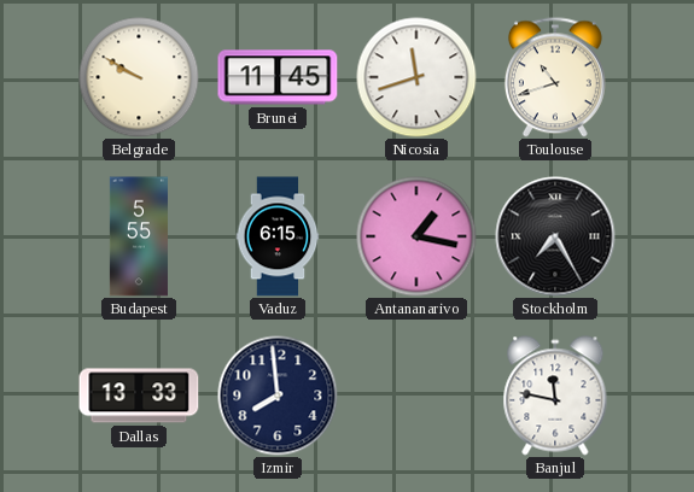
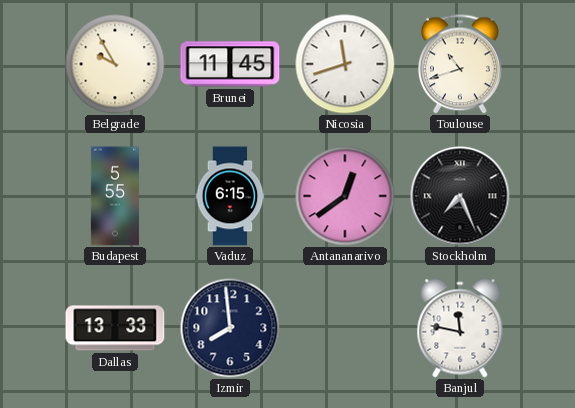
Belgrade: 9:50 -> 9:55 (115, 64)
Antananarivo: 1:17 -> 12:39 (345, 196)
Stockholm: 7:25 -> 7:26 (460, 196)
